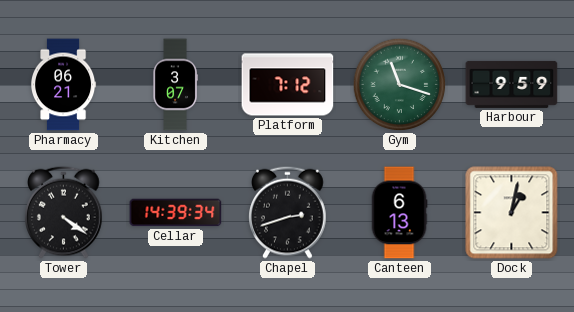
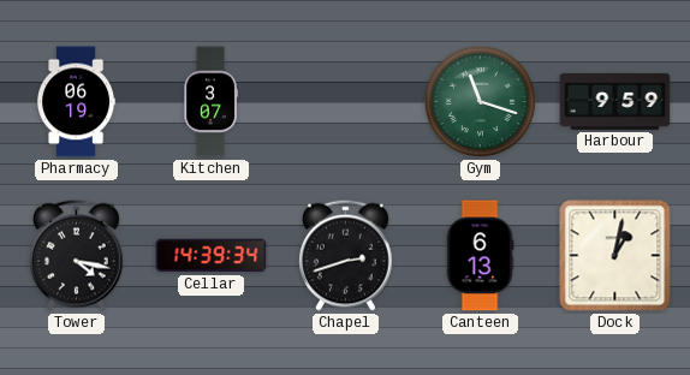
Pharmacy: 06:21 -> 06:19 (76, 102)
Platform: 7:12 -> none (288, 85)
Tower: 4:21 -> 4:17 (77, 255)
